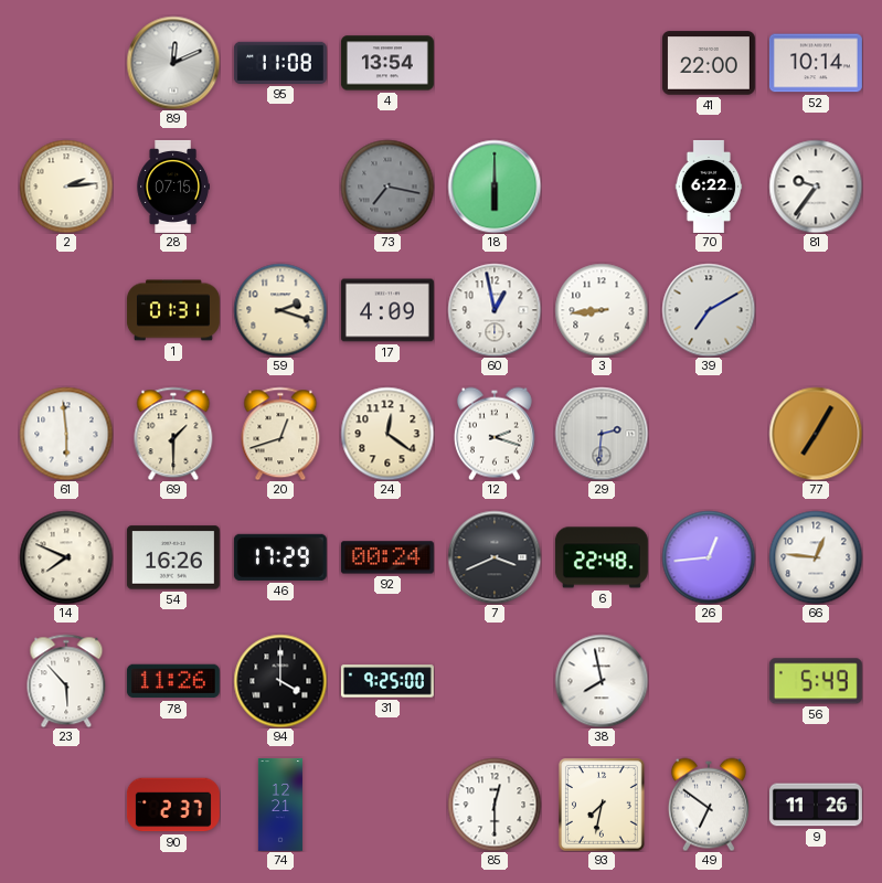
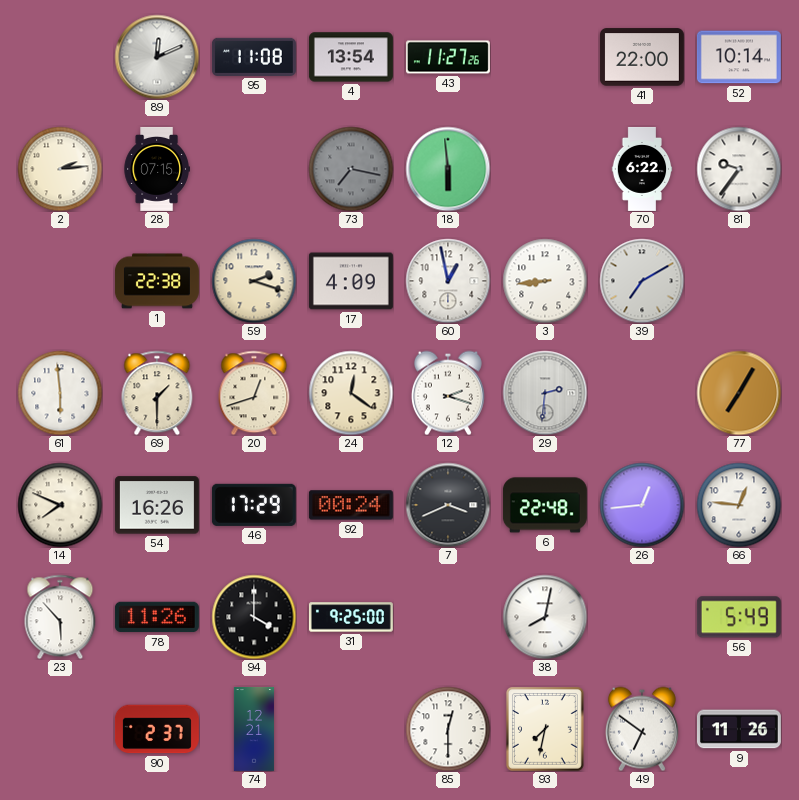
43: none -> 11:27 (448, 57)
18: 6:00 -> 5:59 (448, 169)
1: 01:31 -> 22:38 (157, 281)
38: 7:58 -> 8:02 (545, 617)
